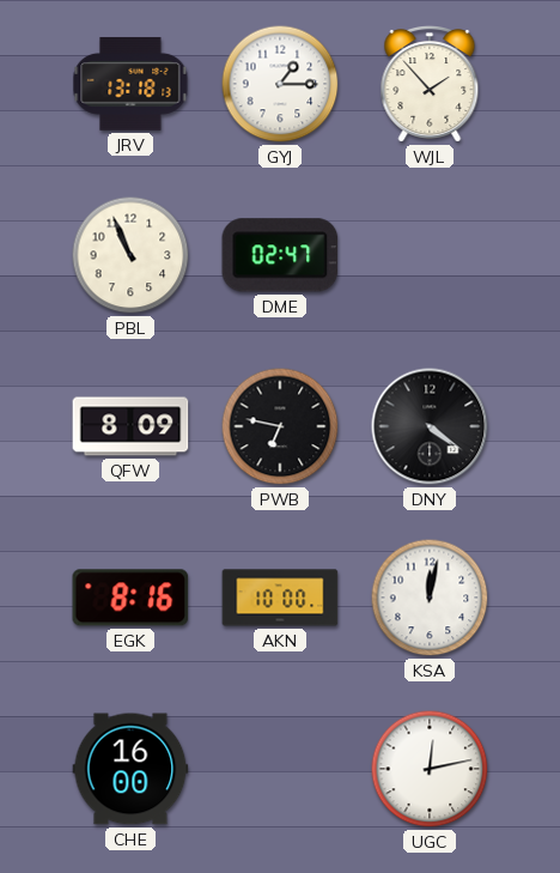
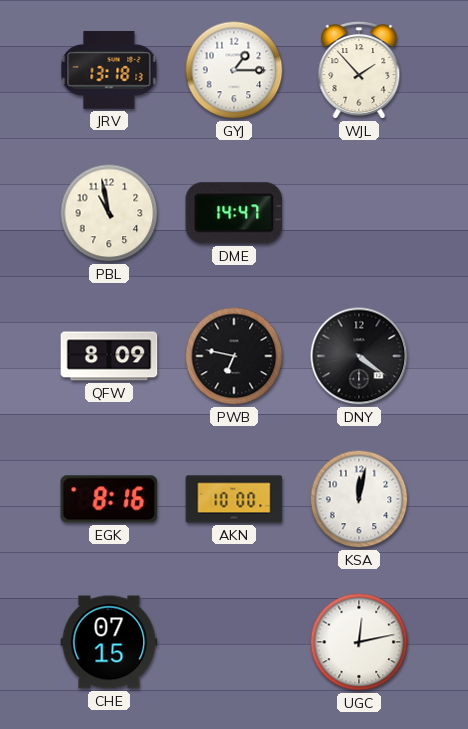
PBL: 10:56 -> 10:58 (109, 213)
DME: 02:47 -> 14:47 (234, 213)
CHE: 16:00 -> 07:15 (109, 642)
